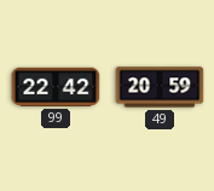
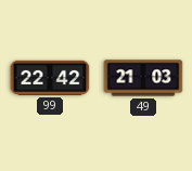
49: 20:59 -> 21:03 (143, 78)
